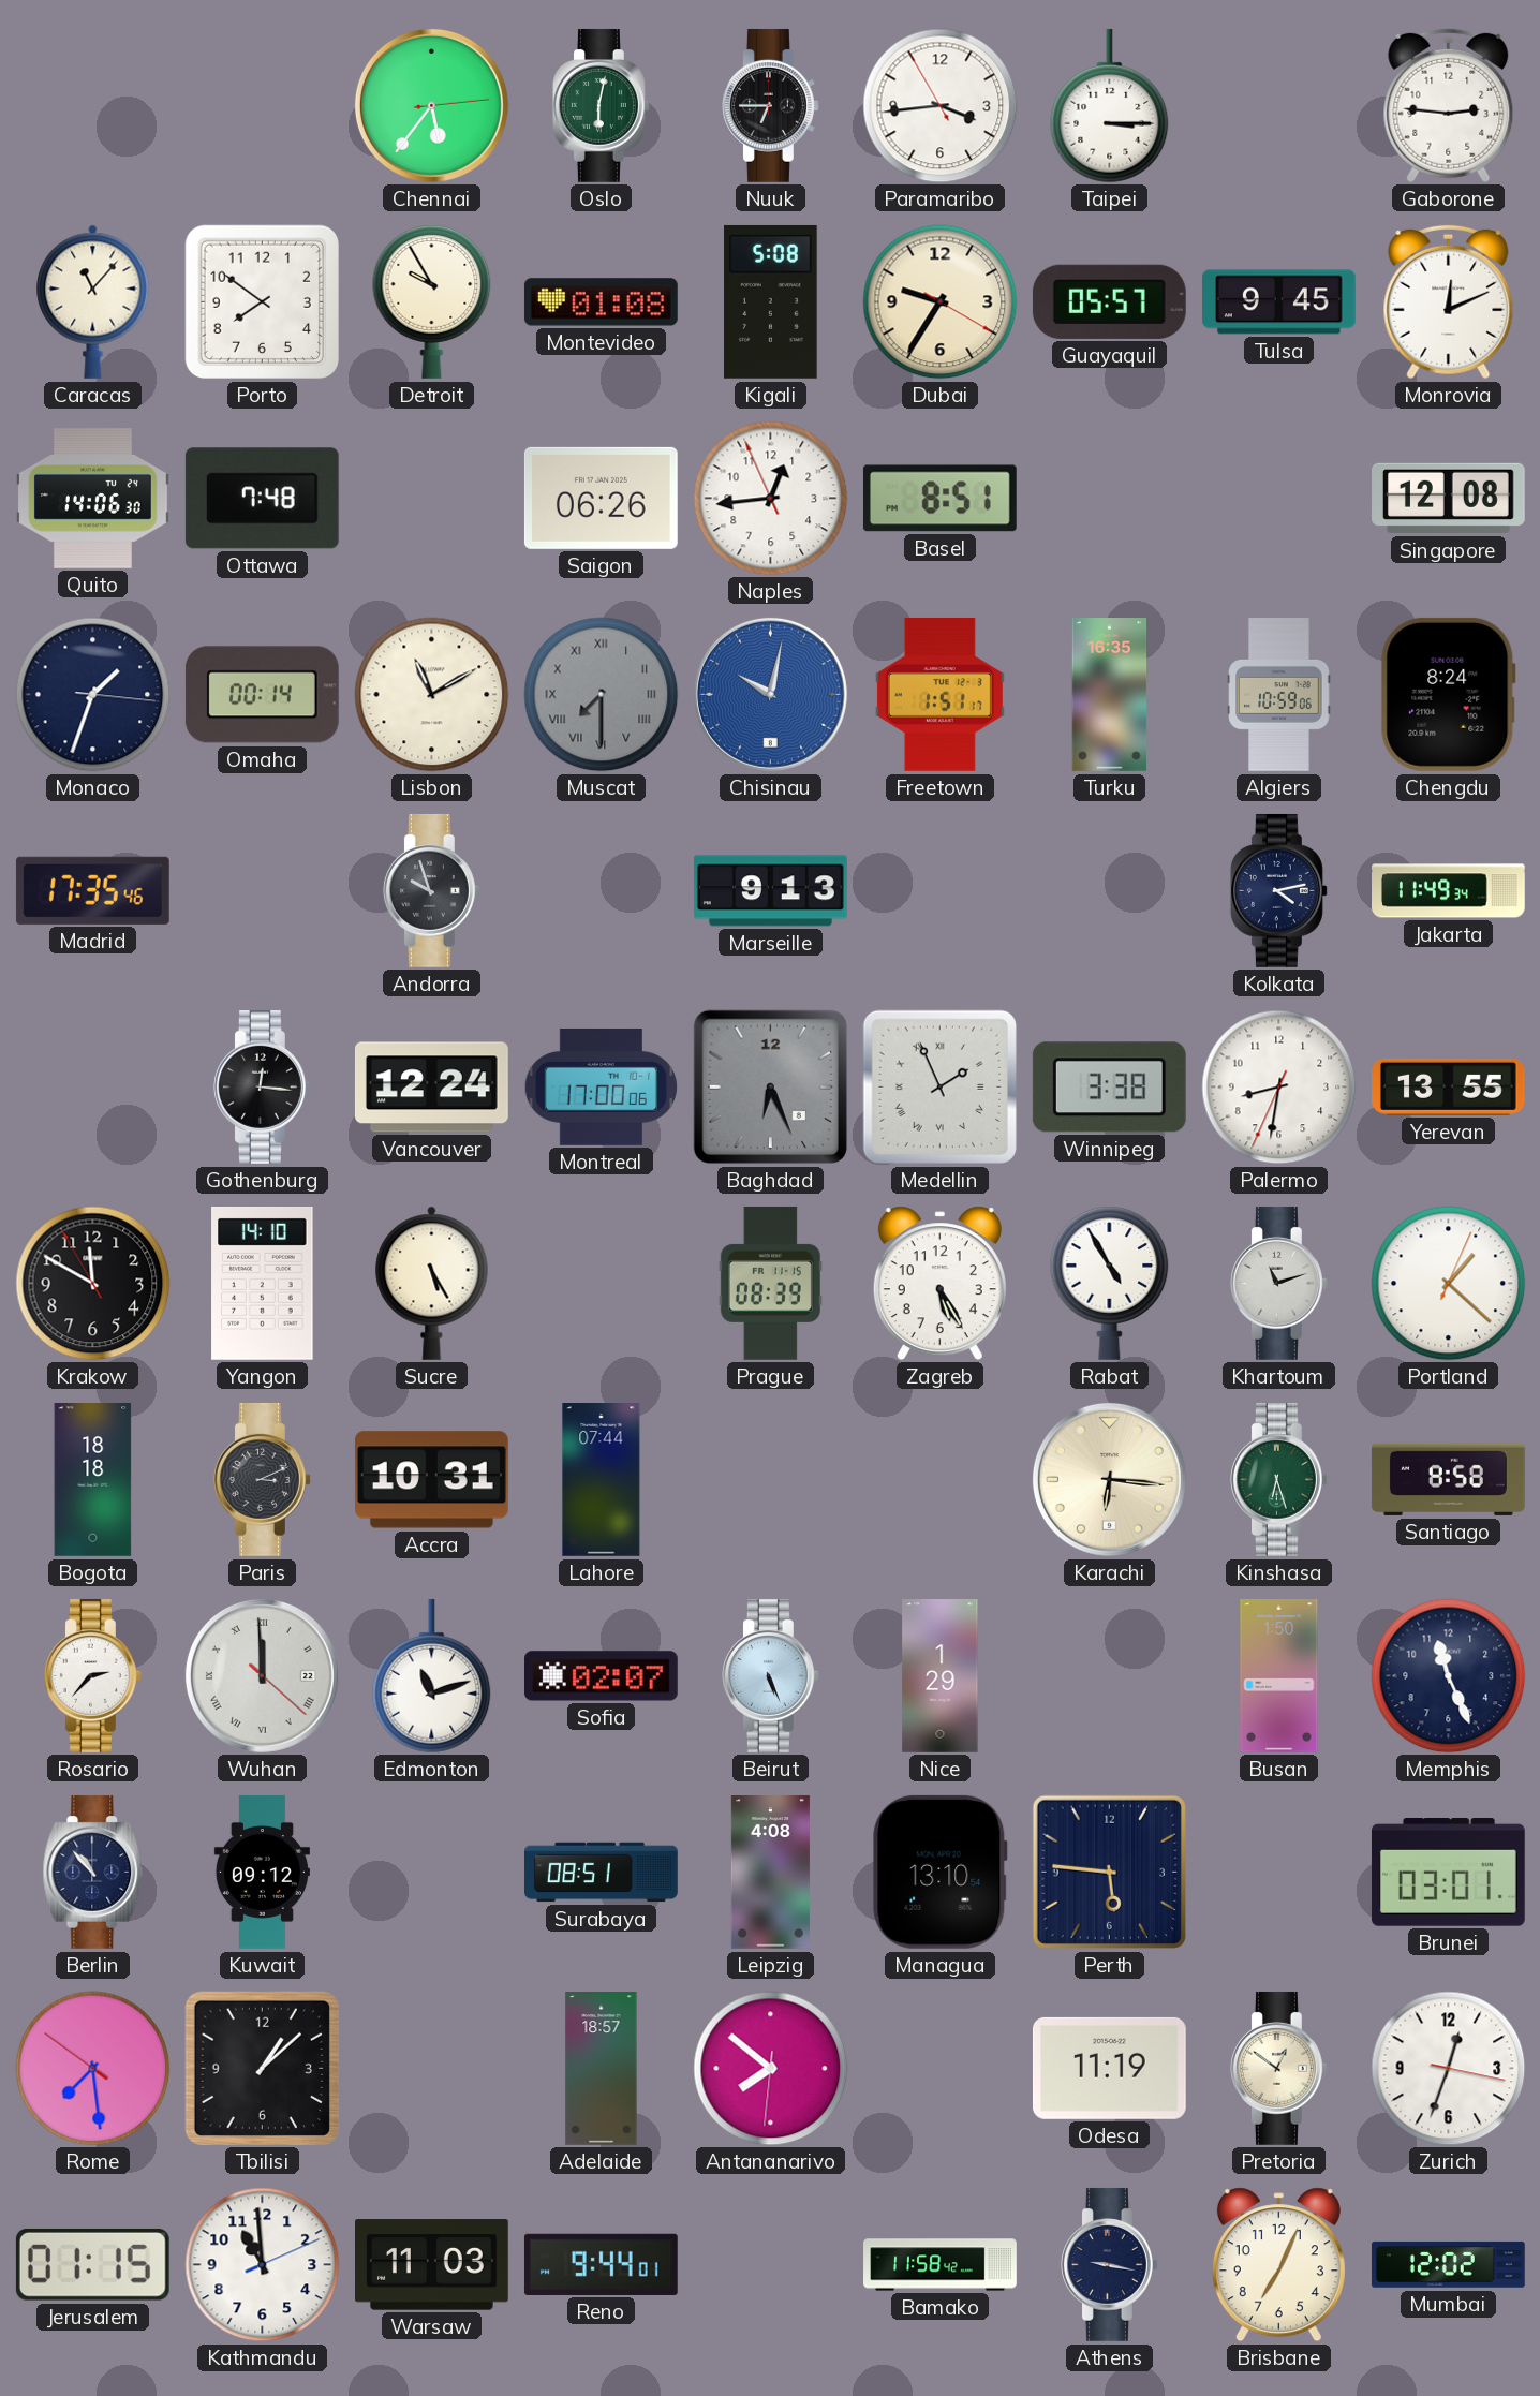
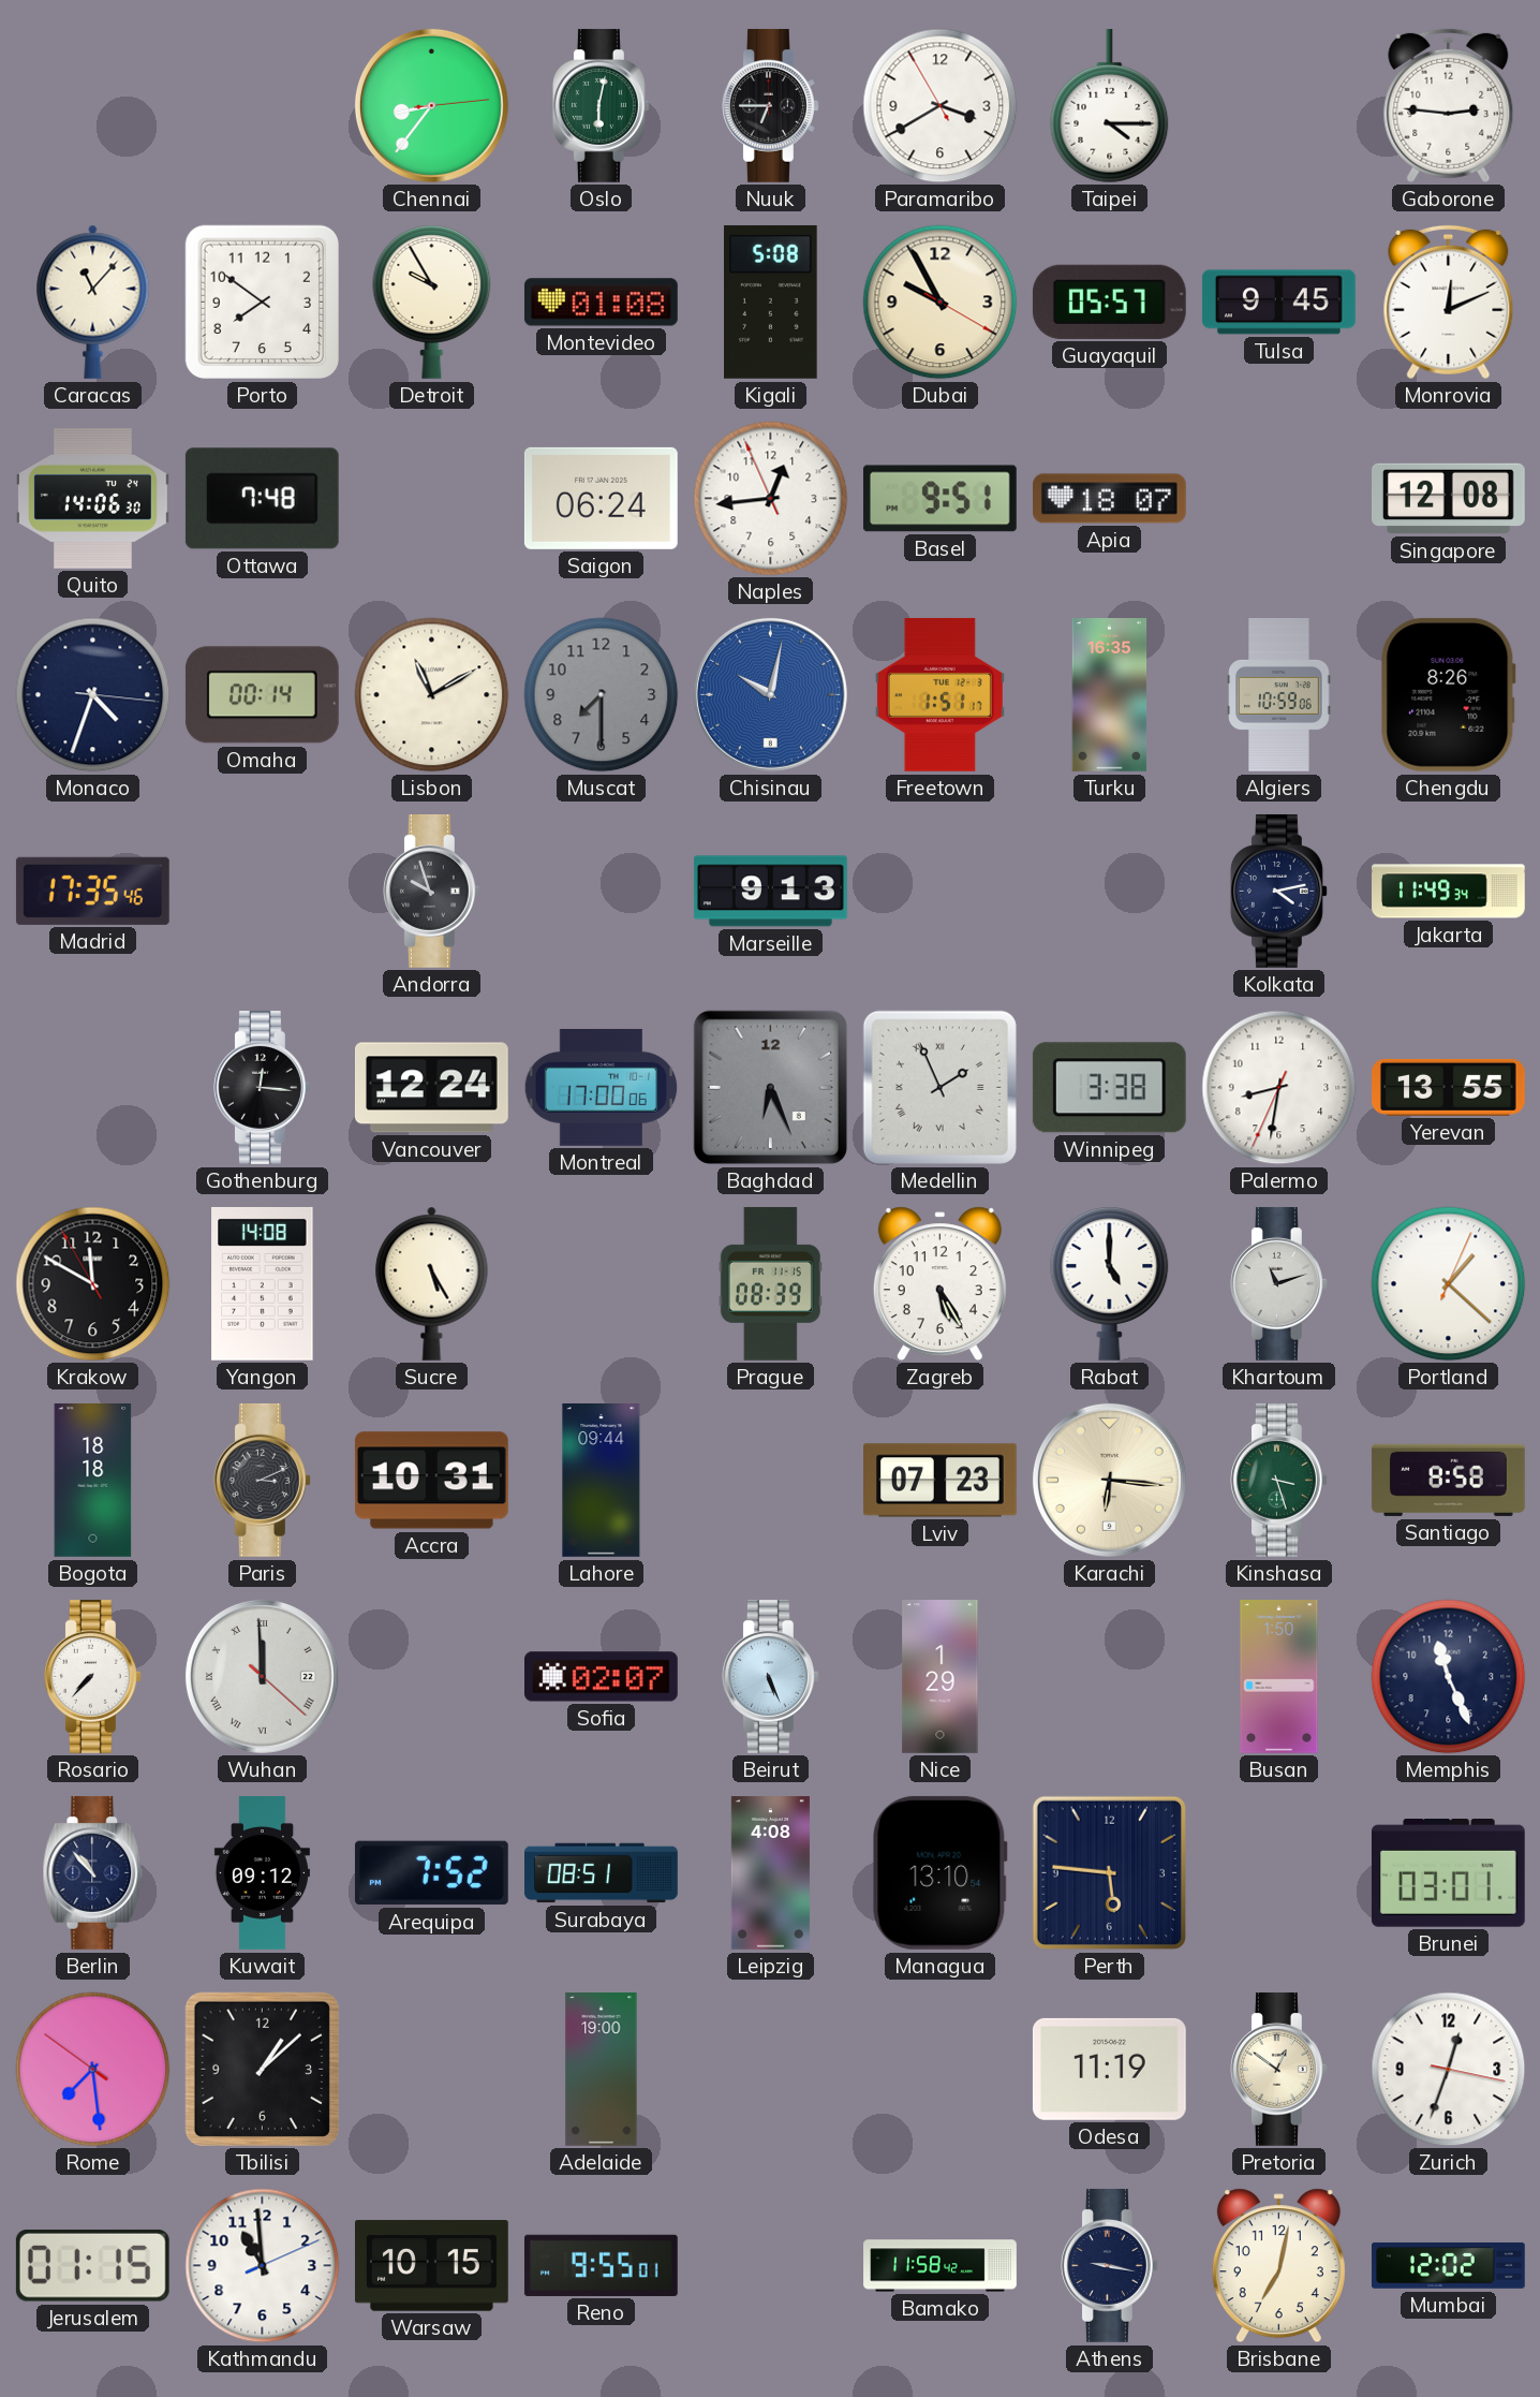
Chennai: 5:36 -> 8:36 (431, 105)
Paramaribo: 3:43 -> 3:39 (941, 106)
Taipei: 3:15 -> 4:15 (1110, 106)
Dubai: 9:35 -> 9:55 (941, 303)
Saigon: 06:26 -> 06:24 (601, 498)
Basel: 8:51 -> 9:51 (939, 499)
Apia: none -> 18:07 (1110, 499)
Monaco: 1:33 -> 4:33 (93, 695)
Muscat numerals: Roman -> Arabic (602, 695)
Chengdu: 8:24 -> 8:26 (1448, 694)
Yangon: 14:10 -> 14:08 (263, 1283)
Rabat: 4:55 -> 5:00 (1110, 1283)
Lahore: 07:44 -> 09:44 (602, 1481)
Lviv: none -> 07:23 (941, 1481)
Kinshasa: 6:27 -> 3:27 (1278, 1480)
Rosario: 2:37 -> 7:37 (92, 1676)
Edmonton: 11:12 -> none (432, 1676)
Arequipa: none -> 7:52 (431, 1873)
Adelaide: 18:57 -> 19:00 (602, 2070)
Antananarivo: 7:51 -> none (771, 2069)
Warsaw: 11:03 -> 10:15 (432, 2266)
Reno: 9:44 -> 9:55 (601, 2265)
Brisbane: 7:04 -> 7:02 (1278, 2266)
